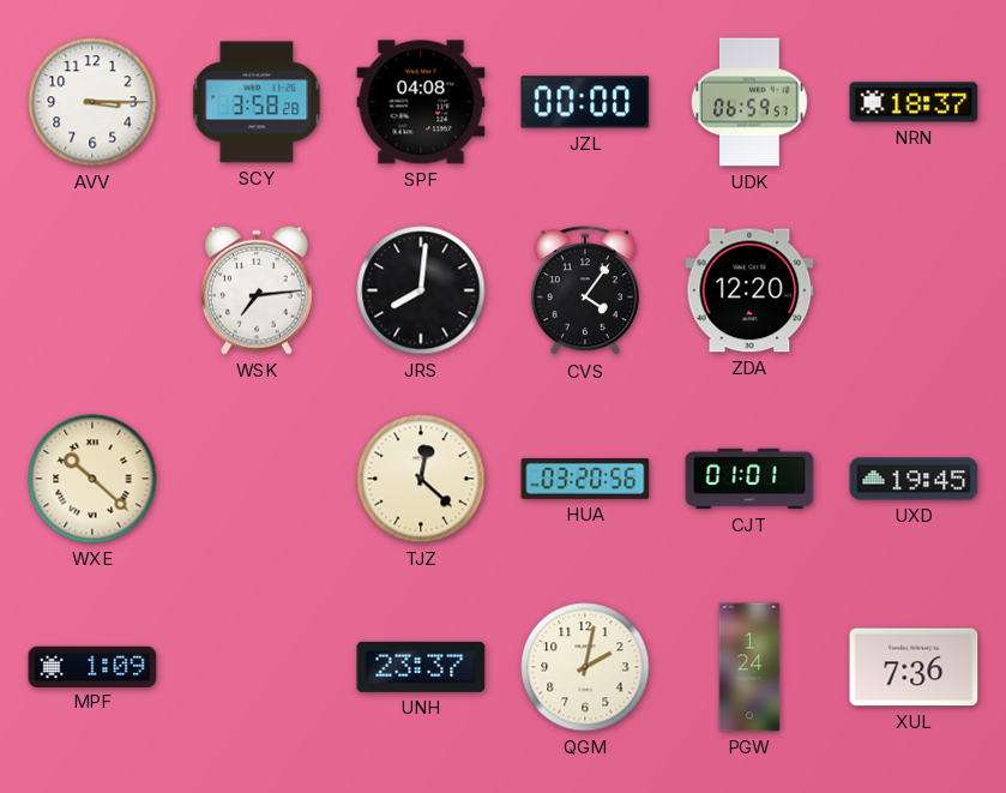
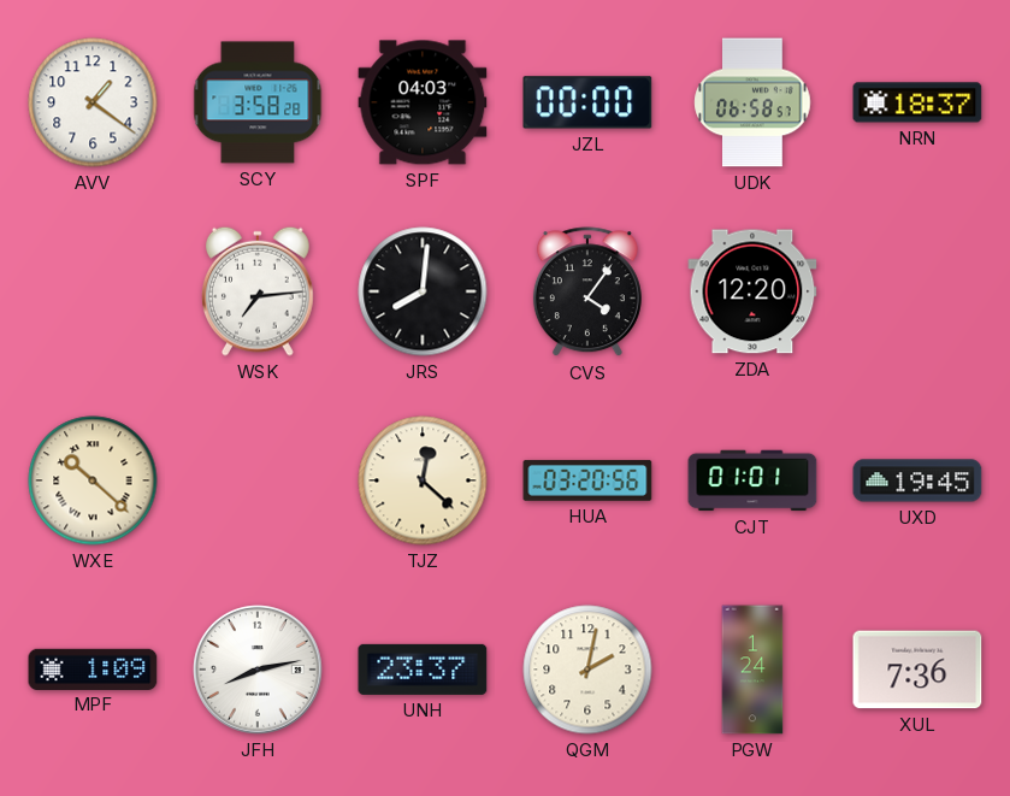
AVV: 3:15 -> 1:21 (93, 102)
SPF: 04:08 -> 04:03 (423, 102)
UDK: 06:59 -> 06:58 (752, 102)
JFH: none -> 8:13 (258, 670)
